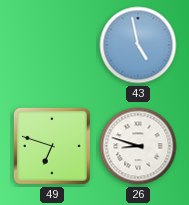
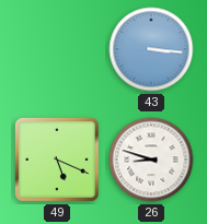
43: 4:58 -> 3:16 (151, 49)
49: 6:48 -> 5:19 (57, 160)
